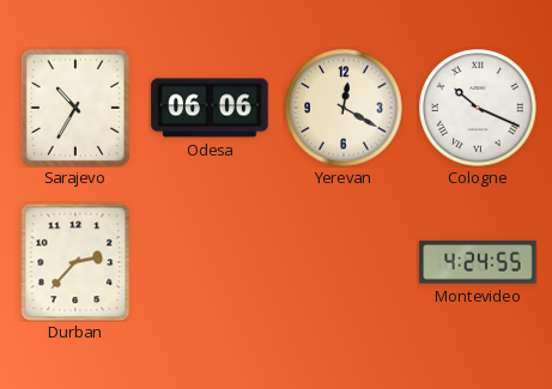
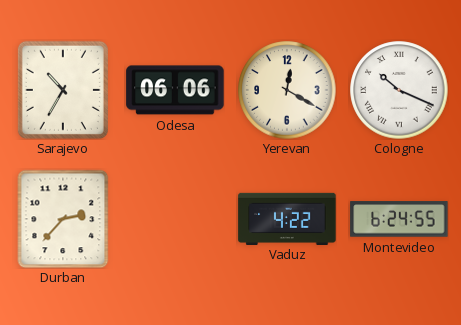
Vaduz: none -> 4:22 (287, 218)
Montevideo: 4:24 -> 6:24 (399, 219)
